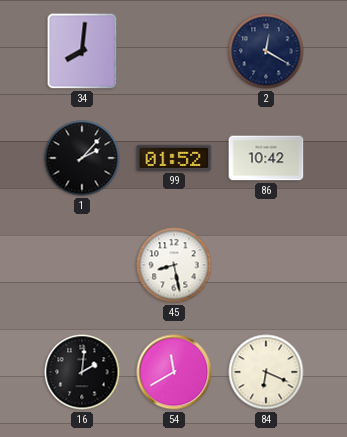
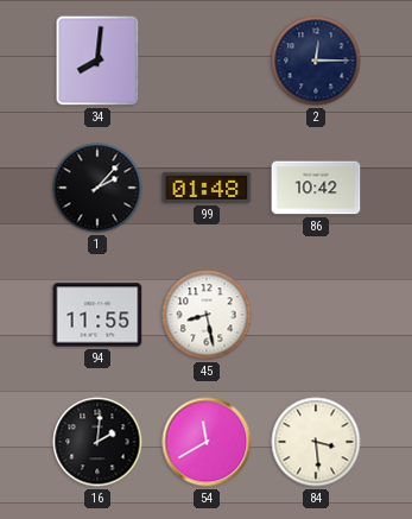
2: 12:20 -> 12:15 (316, 61)
99: 01:52 -> 01:48 (207, 188)
94: none -> 11:55 (97, 315)
84: 6:19 -> 3:29 (316, 442)
